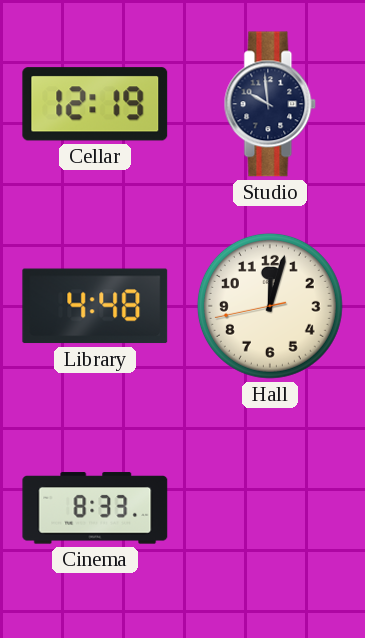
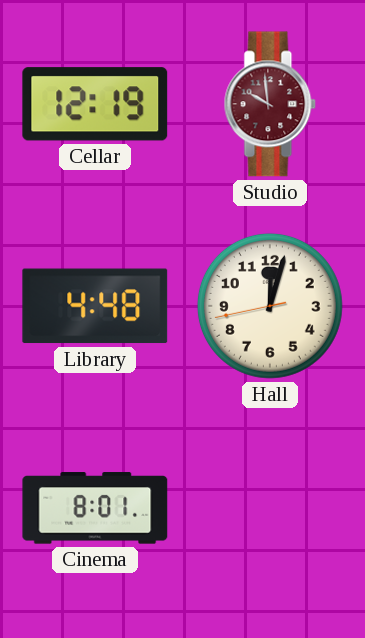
Studio dial: navy -> burgundy (270, 104)
Cinema: 8:33 -> 8:01 (95, 508)
